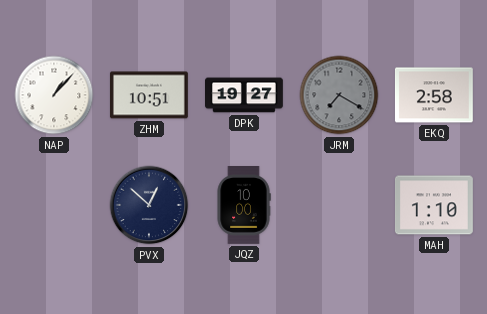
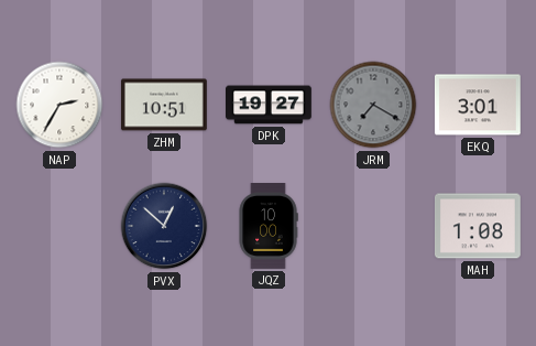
NAP: 1:07 -> 2:35 (59, 105)
EKQ: 2:58 -> 3:01 (478, 105)
MAH: 1:10 -> 1:08 (478, 226)
